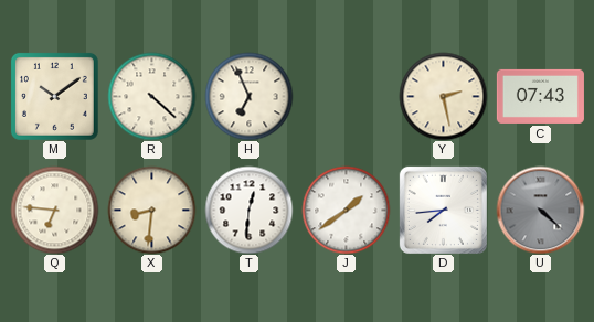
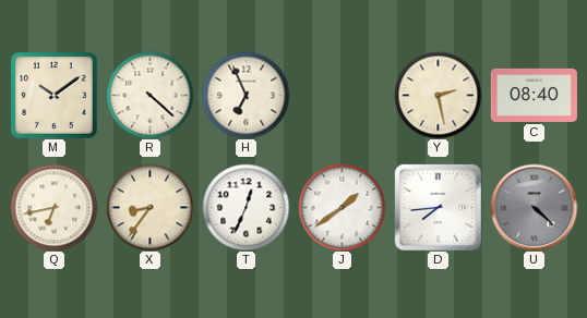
C: 07:43 -> 08:40 (534, 95)
Q: 6:46 -> 6:43 (53, 207)
X: 8:31 -> 8:36 (149, 207)
T: 12:31 -> 12:34 (245, 207)
